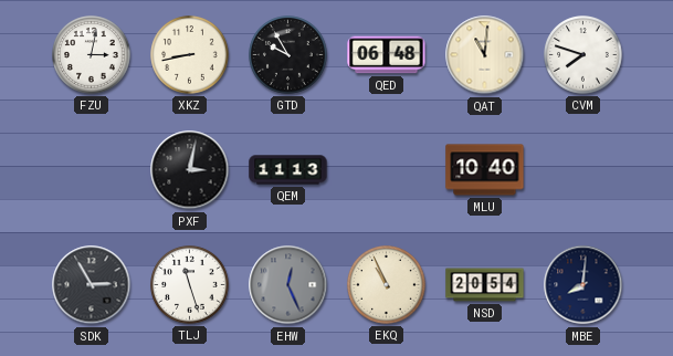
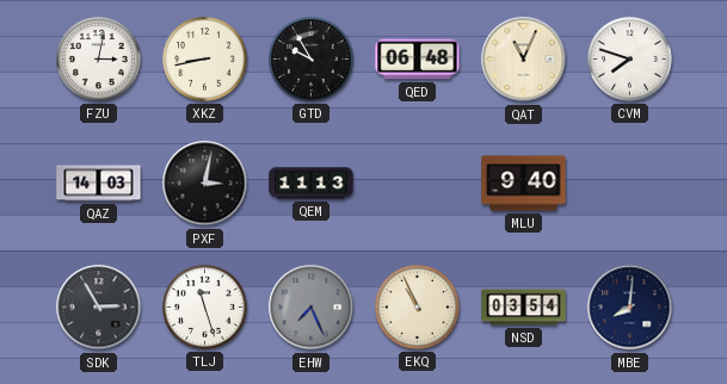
QAT: 11:01 -> 11:04 (524, 60)
QAZ: none -> 14:03 (99, 184)
MLU: 10:40 -> 9:40 (524, 184)
EHW: 12:26 -> 7:26 (312, 308)
NSD: 20:54 -> 03:54 (524, 308)
